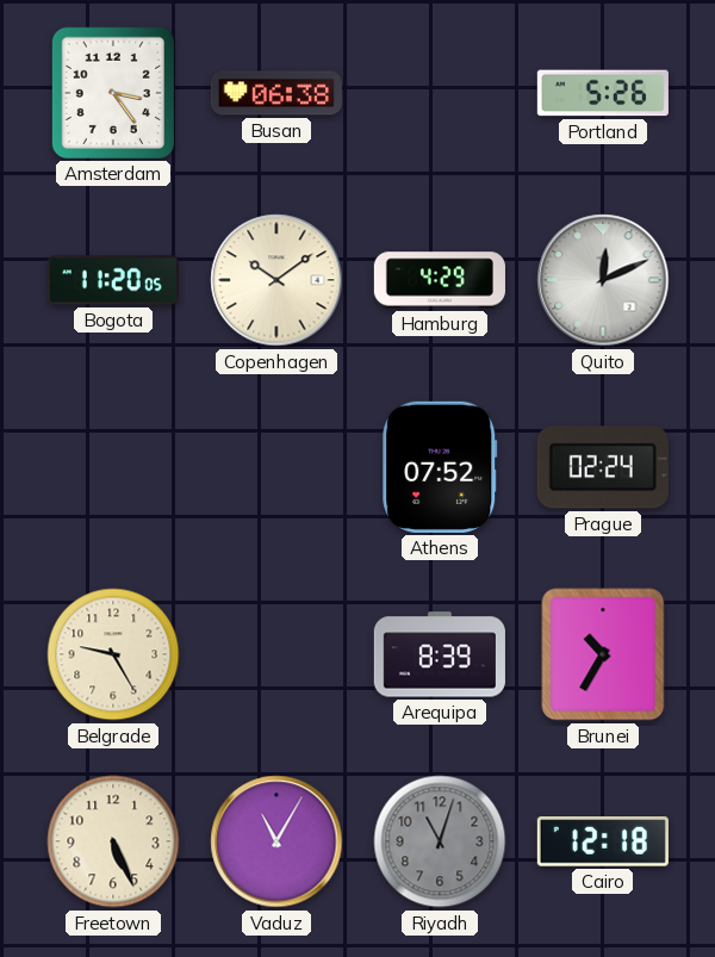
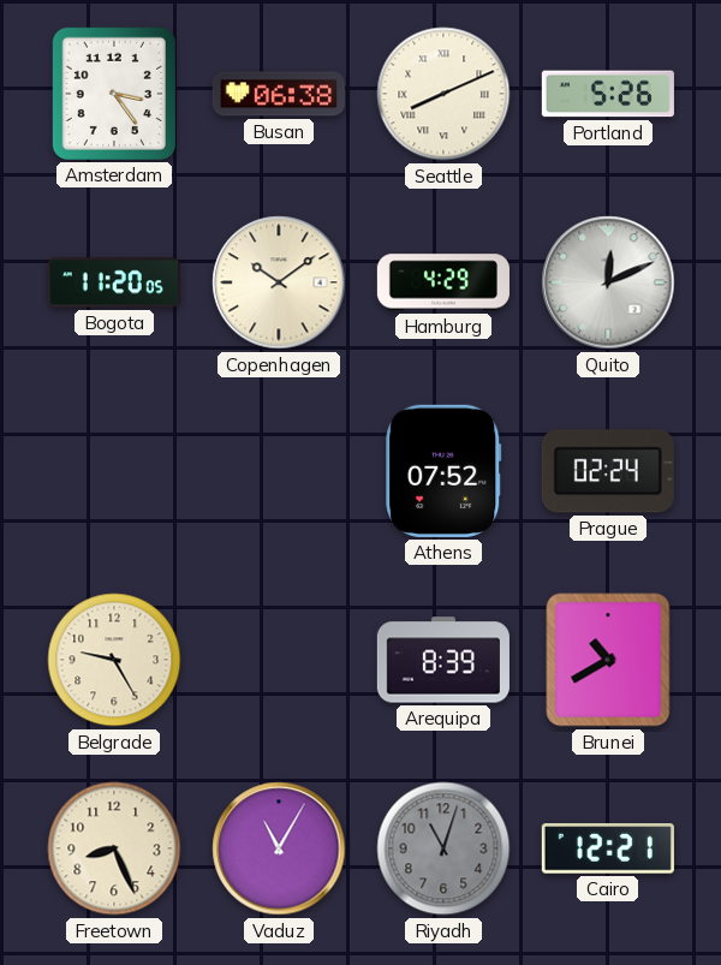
Seattle: none -> 8:11 (443, 94)
Brunei: 10:35 -> 10:40 (608, 660)
Freetown: 5:26 -> 8:26 (114, 848)
Cairo: 12:18 -> 12:21 (608, 848)
